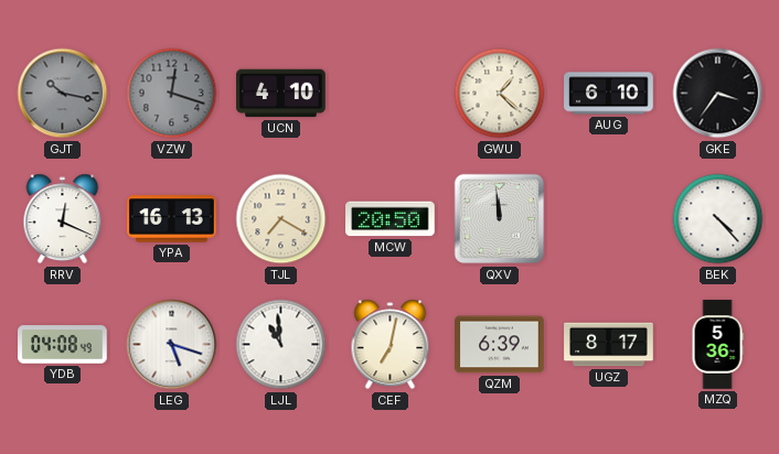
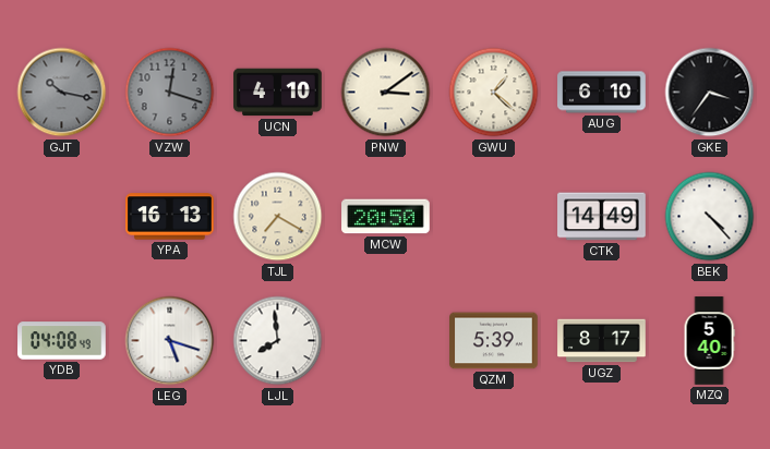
PNW: none -> 3:09 (386, 93)
RRV: 12:19 -> none (63, 219)
QXV: 11:59 -> none (500, 219)
CTK: none -> 14:49 (602, 217)
LJL: 10:59 -> 7:59 (278, 341)
CEF: 7:02 -> none (391, 345)
QZM: 6:39 -> 5:39 (494, 341)
MZQ: 5:36 -> 5:40 (709, 341)
